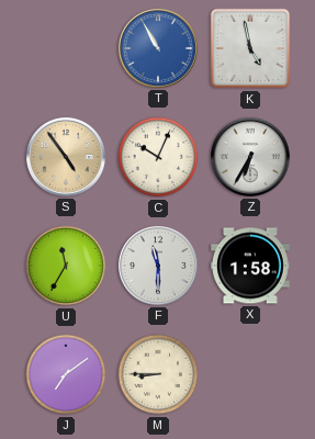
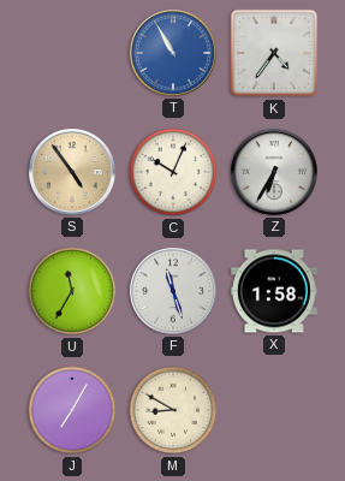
K: 4:58 -> 4:36 (274, 53)
F: 11:30 -> 11:27 (173, 291)
J: 7:09 -> 7:05 (72, 410)
M: 8:45 -> 8:50 (173, 410)
